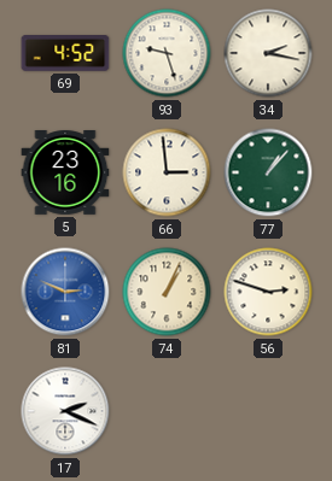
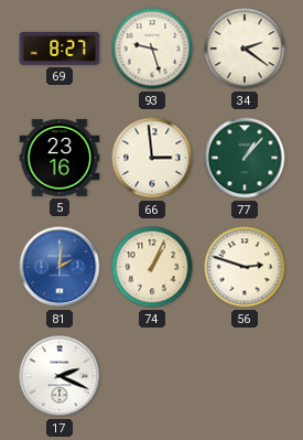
69: 4:52 -> 8:27 (59, 50)
34: 2:17 -> 2:21 (245, 49)
81: 2:49 -> 2:01 (59, 267)
